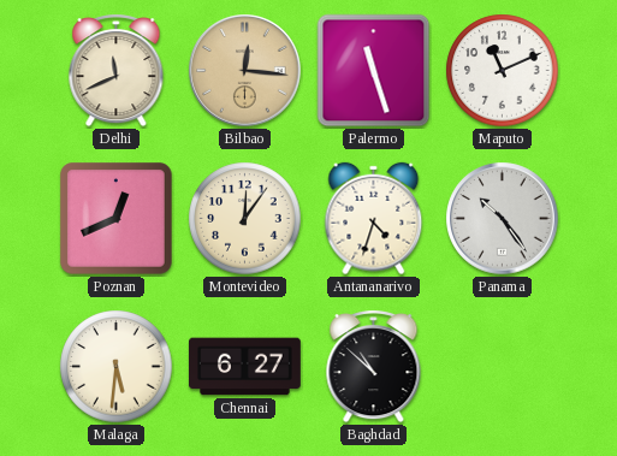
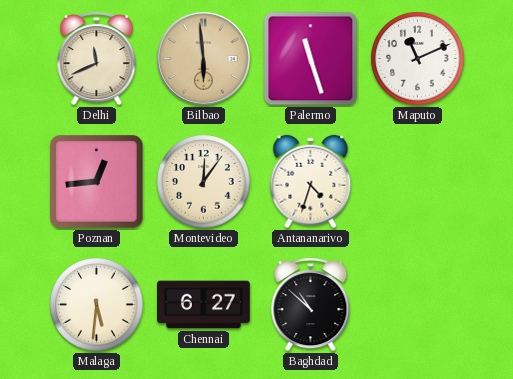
Bilbao: 12:16 -> 5:59 (204, 59)
Poznan: 12:41 -> 12:44 (97, 182)
Panama: 10:24 -> none (503, 219)
